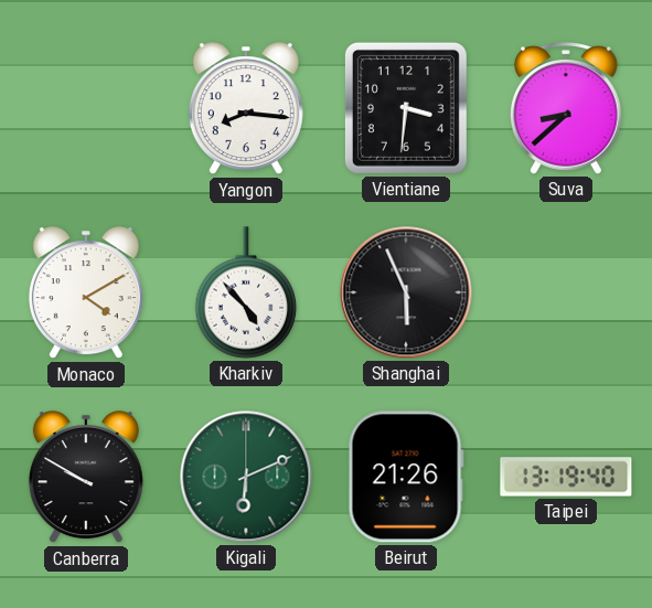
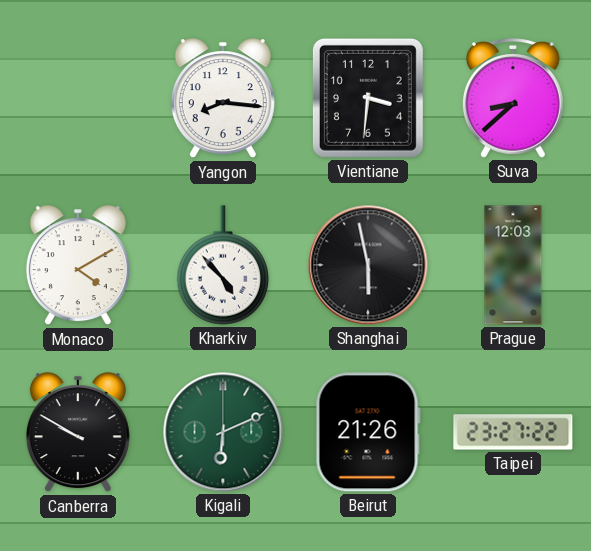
Shanghai: 5:56 -> 5:58 (368, 265)
Prague: none -> 12:03 (513, 265)
Taipei: 13:19 -> 23:27 (513, 432)
